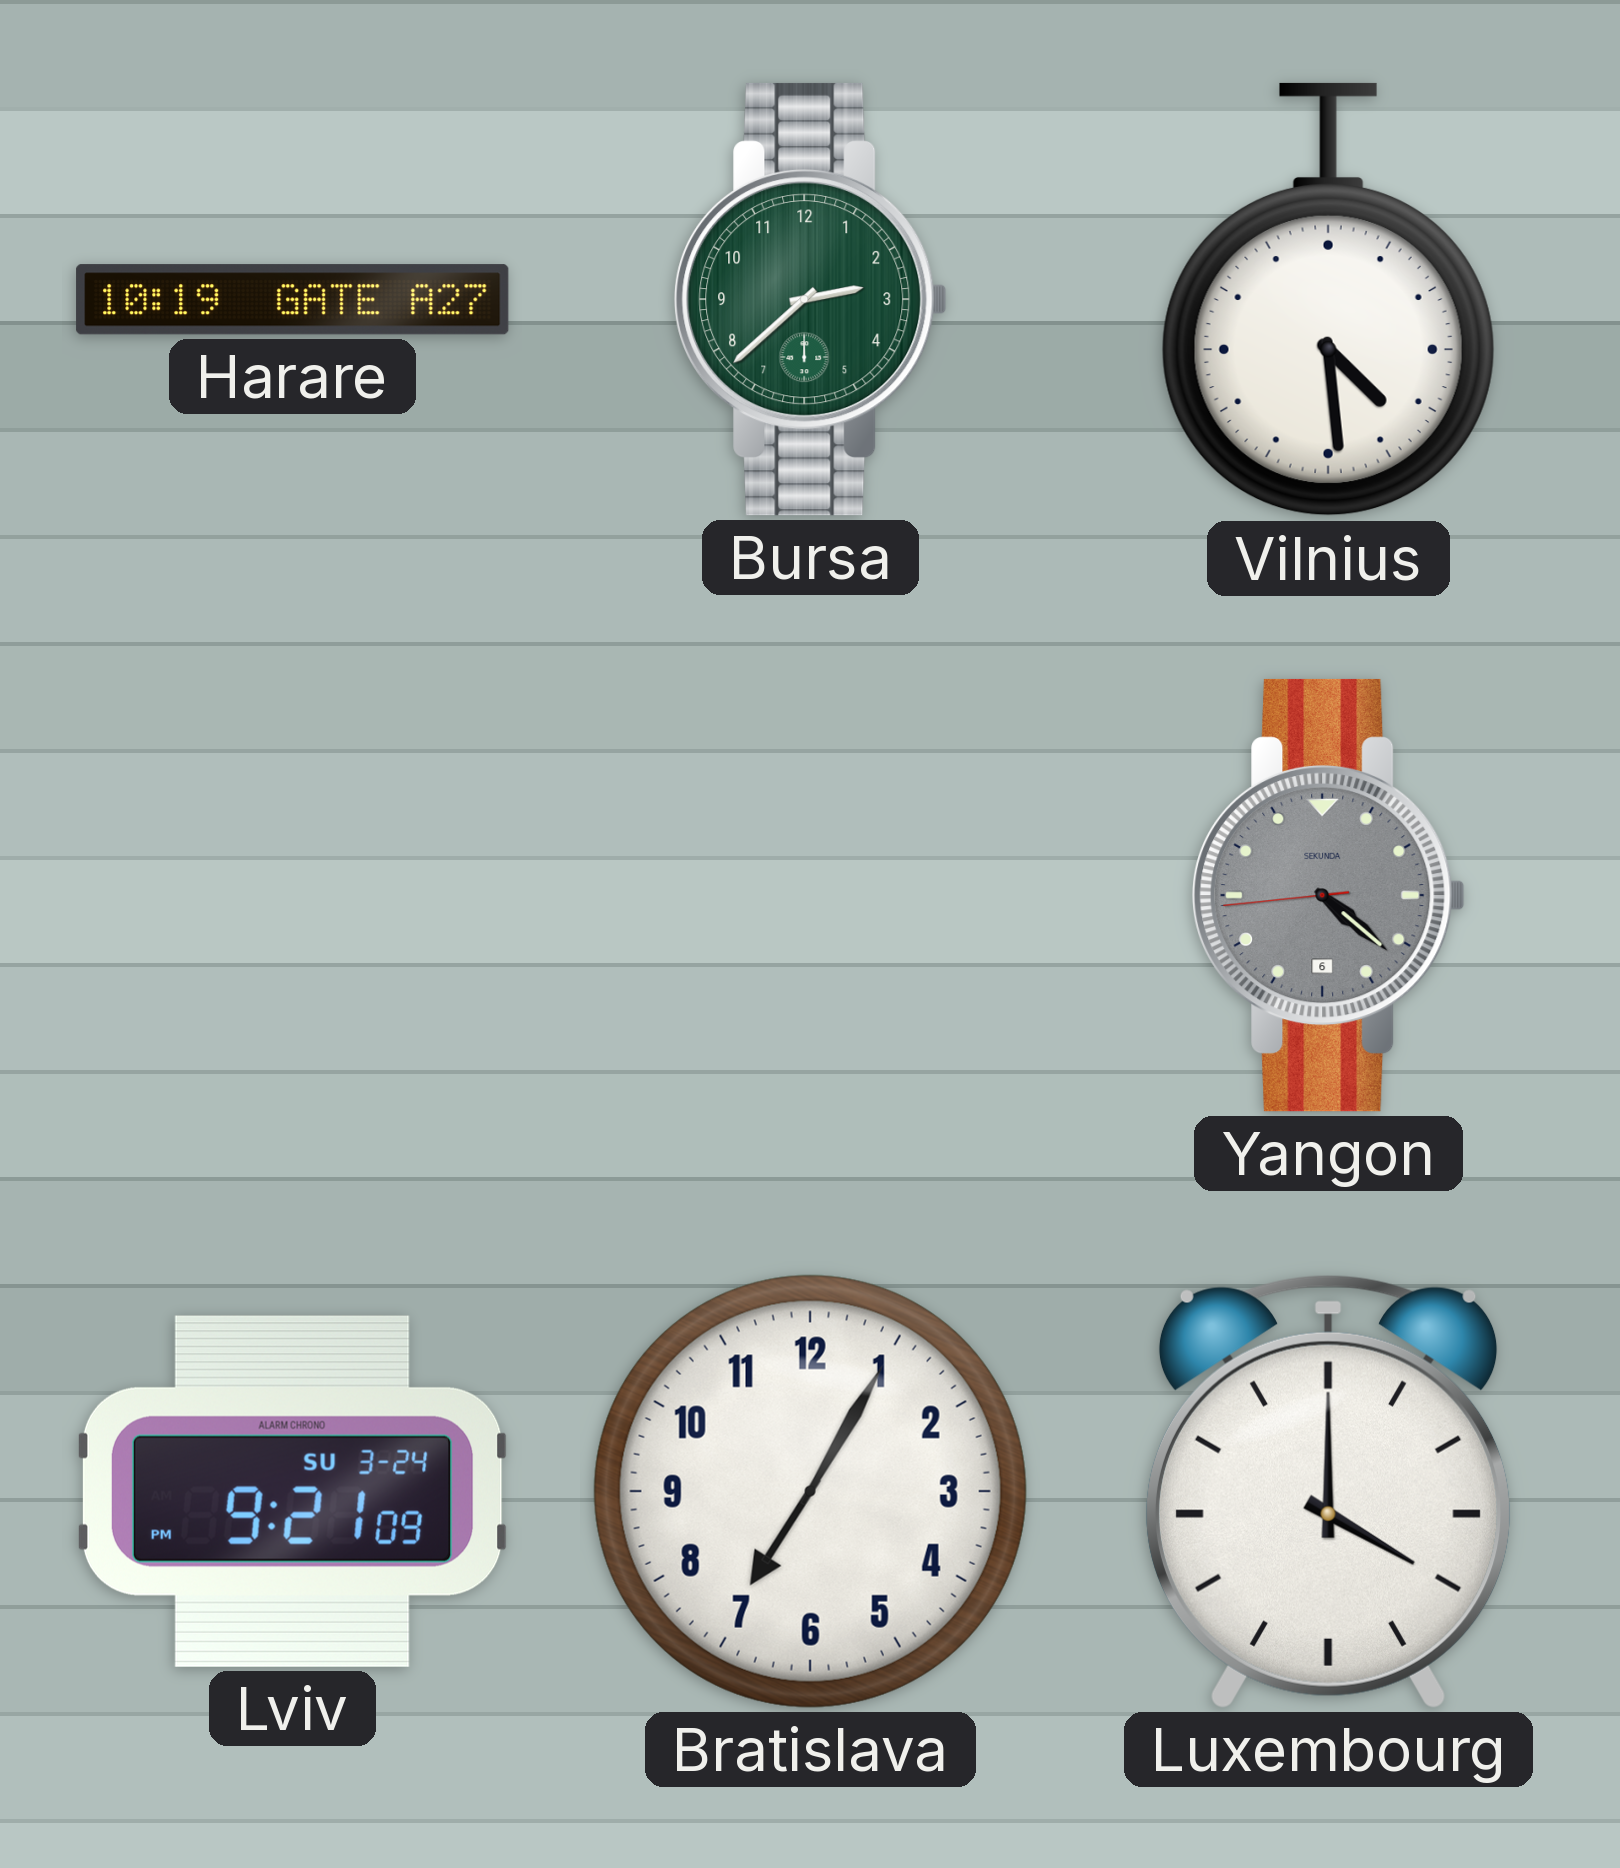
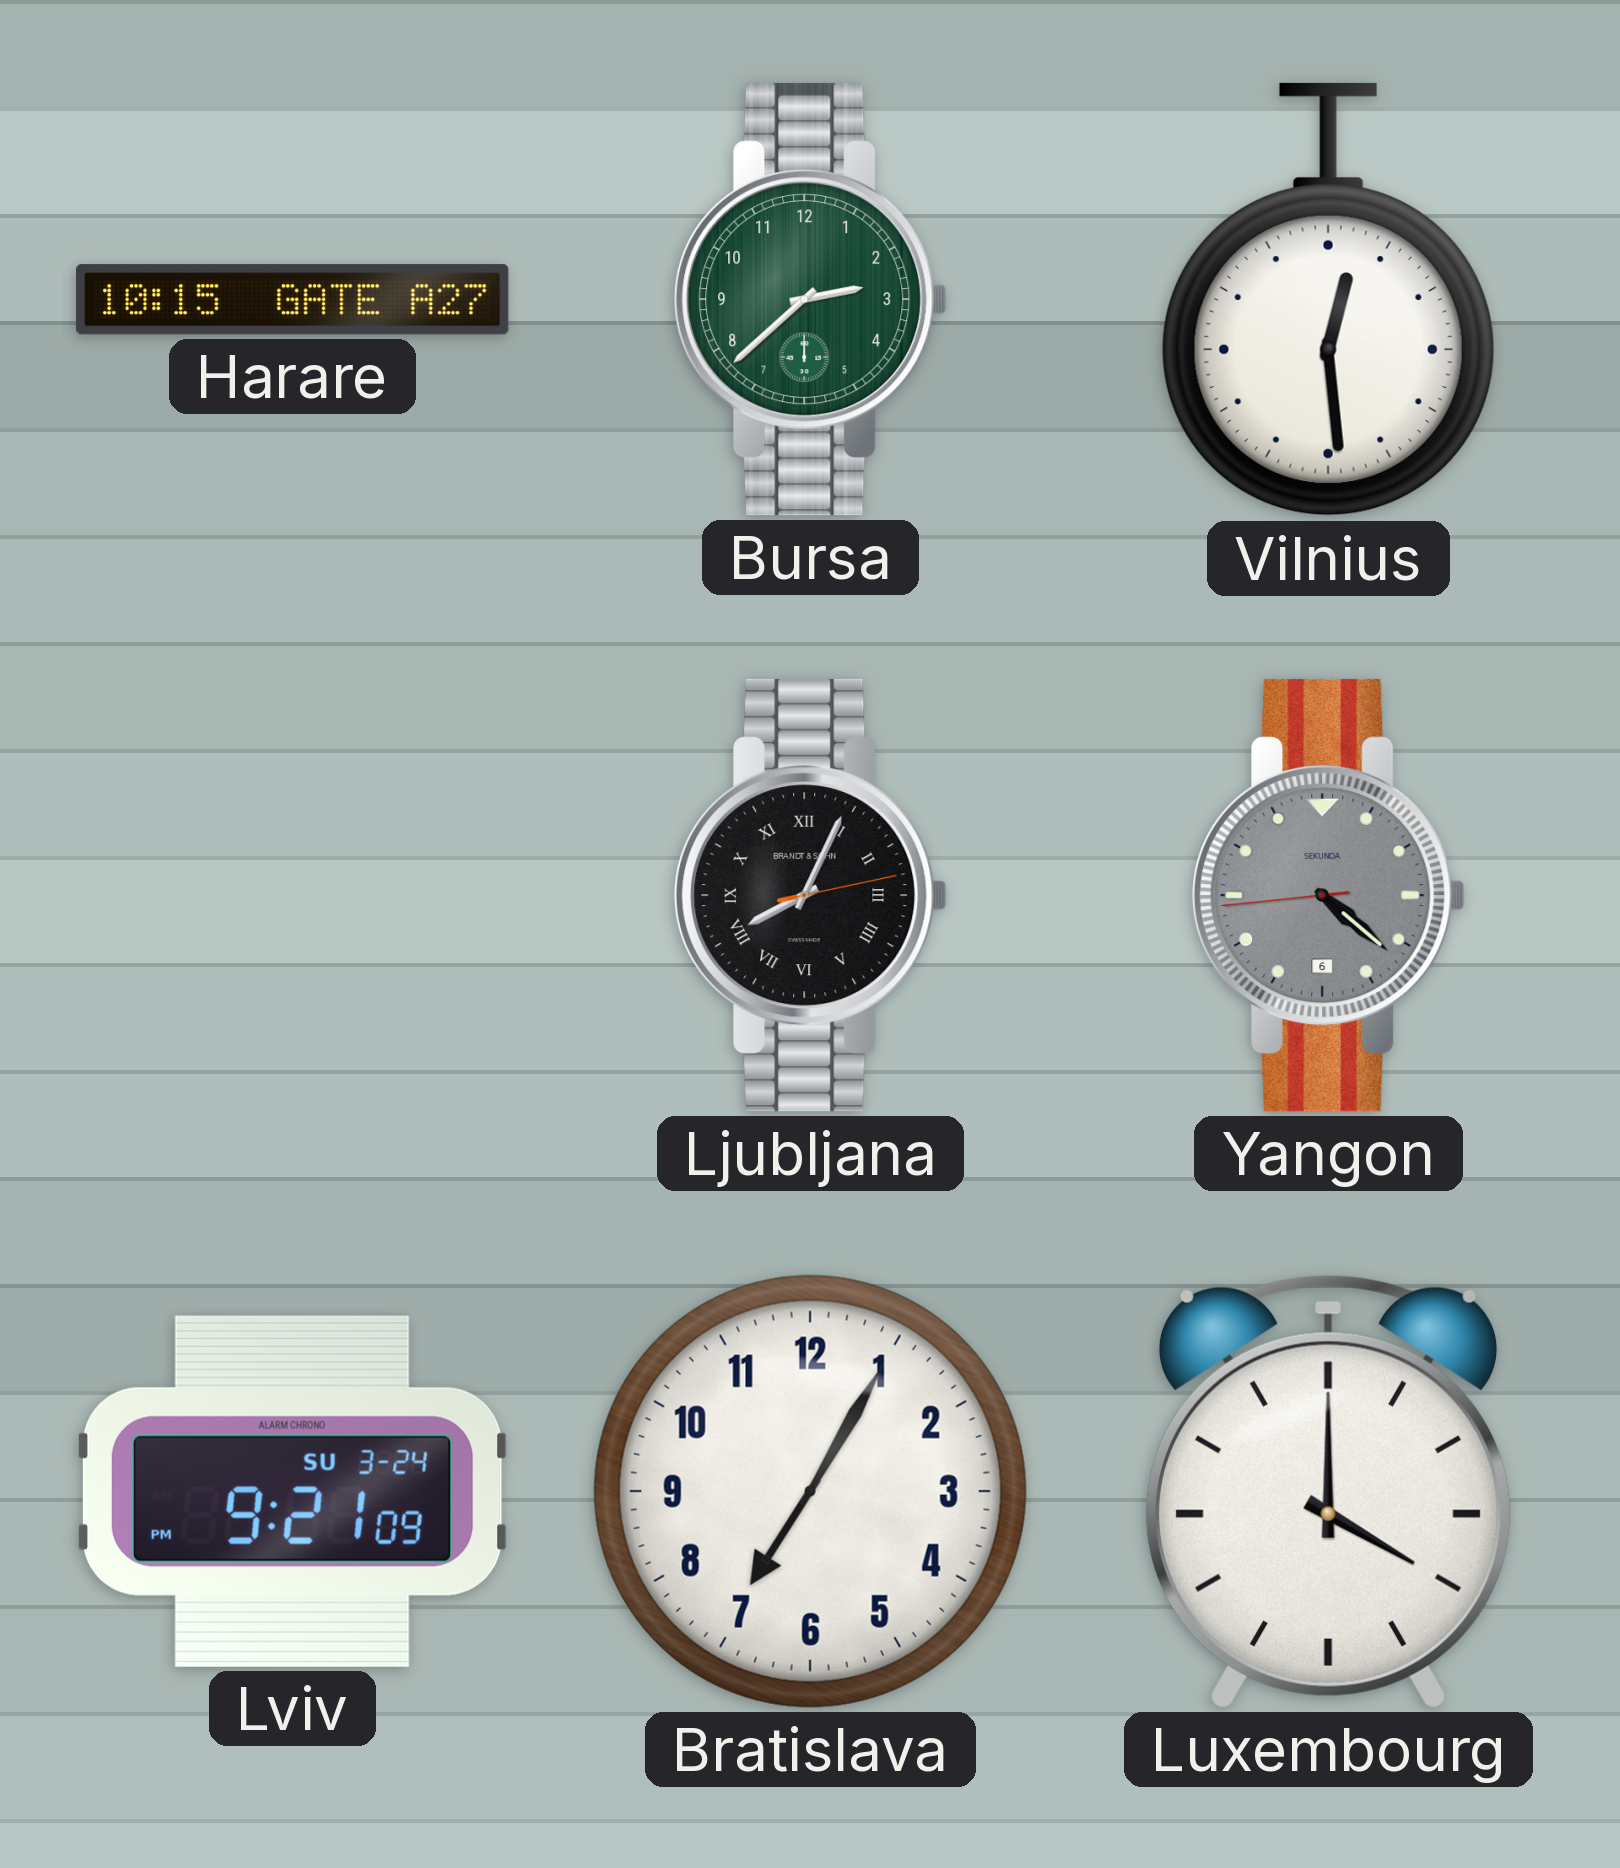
Harare: 10:19 -> 10:15 (293, 300)
Vilnius: 4:29 -> 12:29 (1328, 300)
Ljubljana: none -> 8:04 (811, 895)
